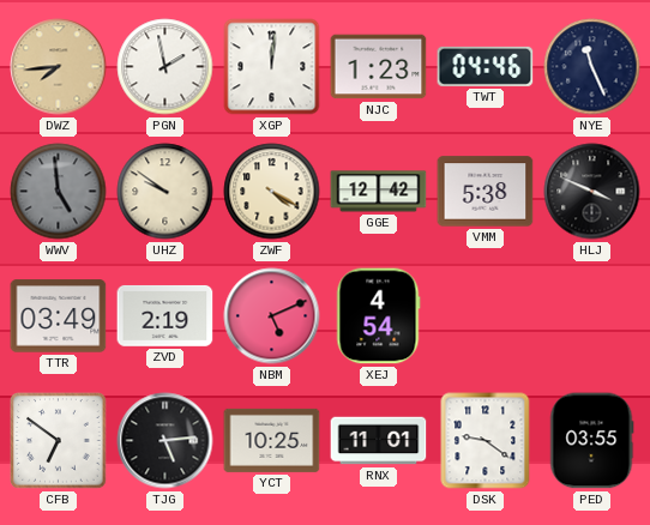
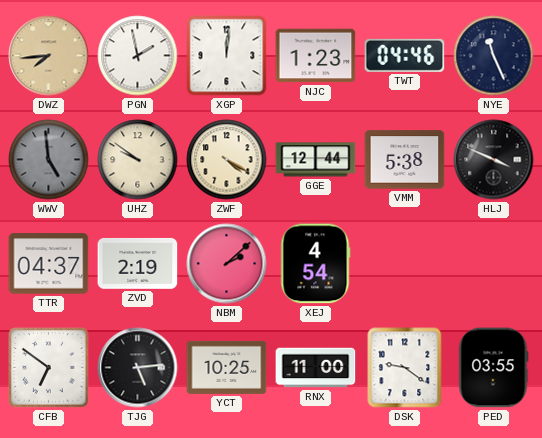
GGE: 12:42 -> 12:44 (316, 160)
TTR: 03:49 -> 04:37 (49, 264)
NBM: 5:11 -> 2:08 (227, 264)
RNX: 11:01 -> 11:00 (316, 368)
